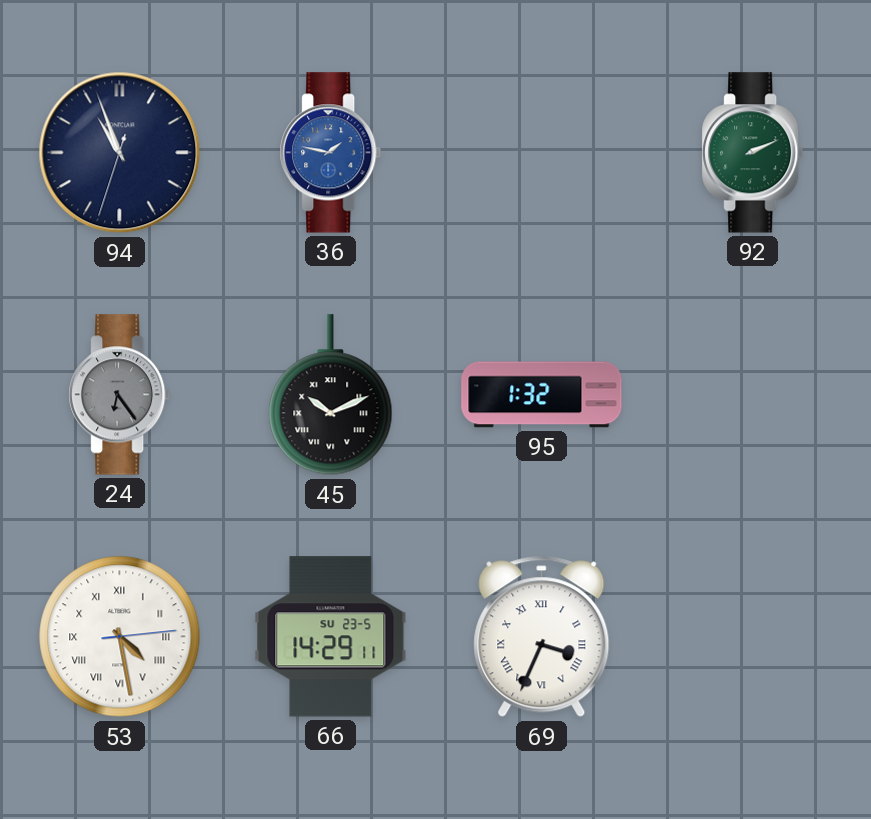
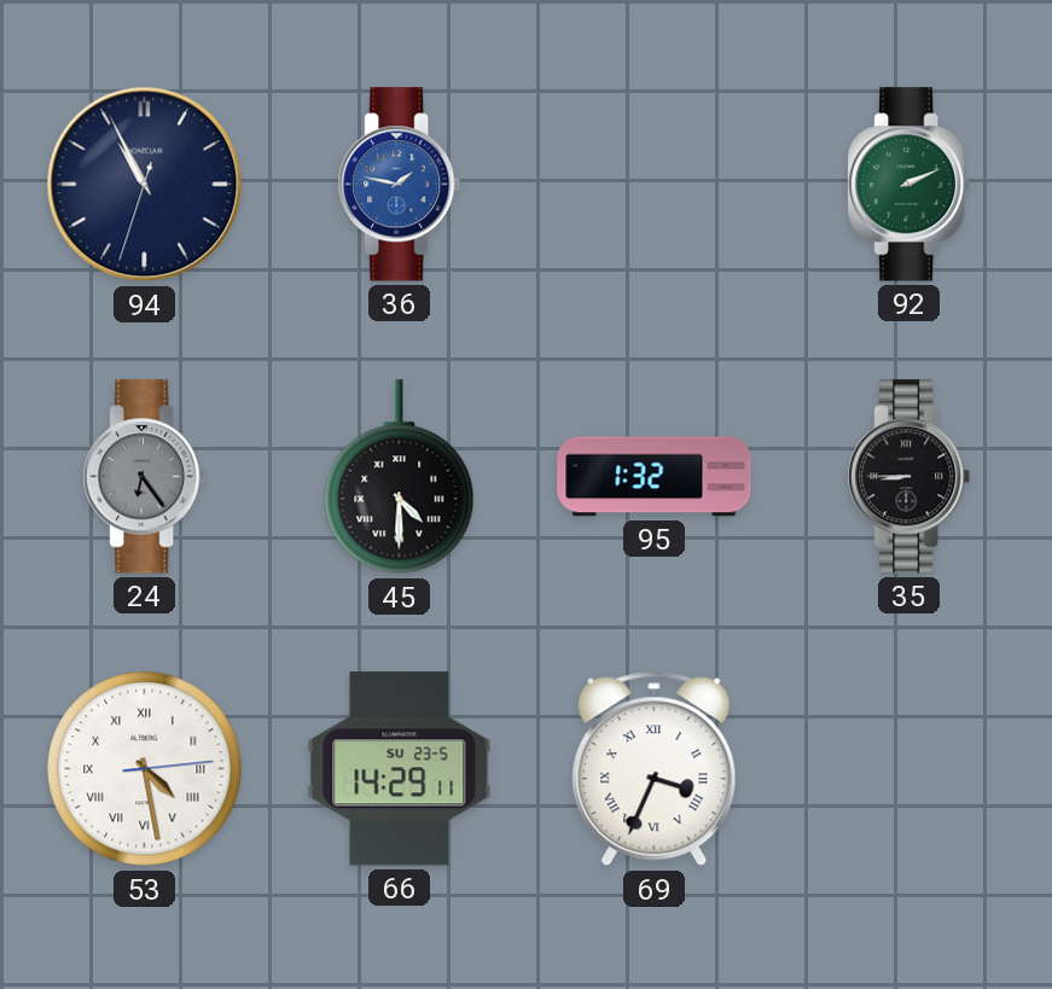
94: 10:56 -> 10:55 (145, 185)
45: 10:11 -> 4:30 (400, 477)
35: none -> 8:45 (909, 477)
